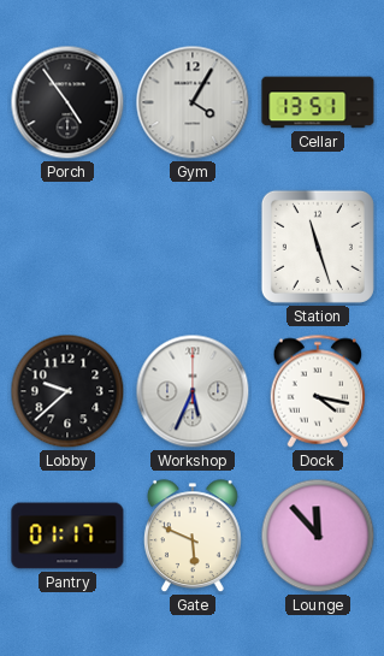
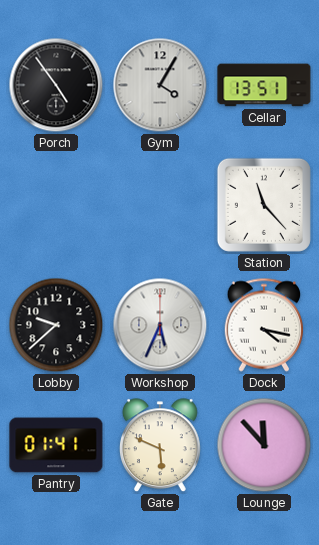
Station: 11:27 -> 11:23 (264, 205)
Pantry: 01:17 -> 01:41 (56, 445)
